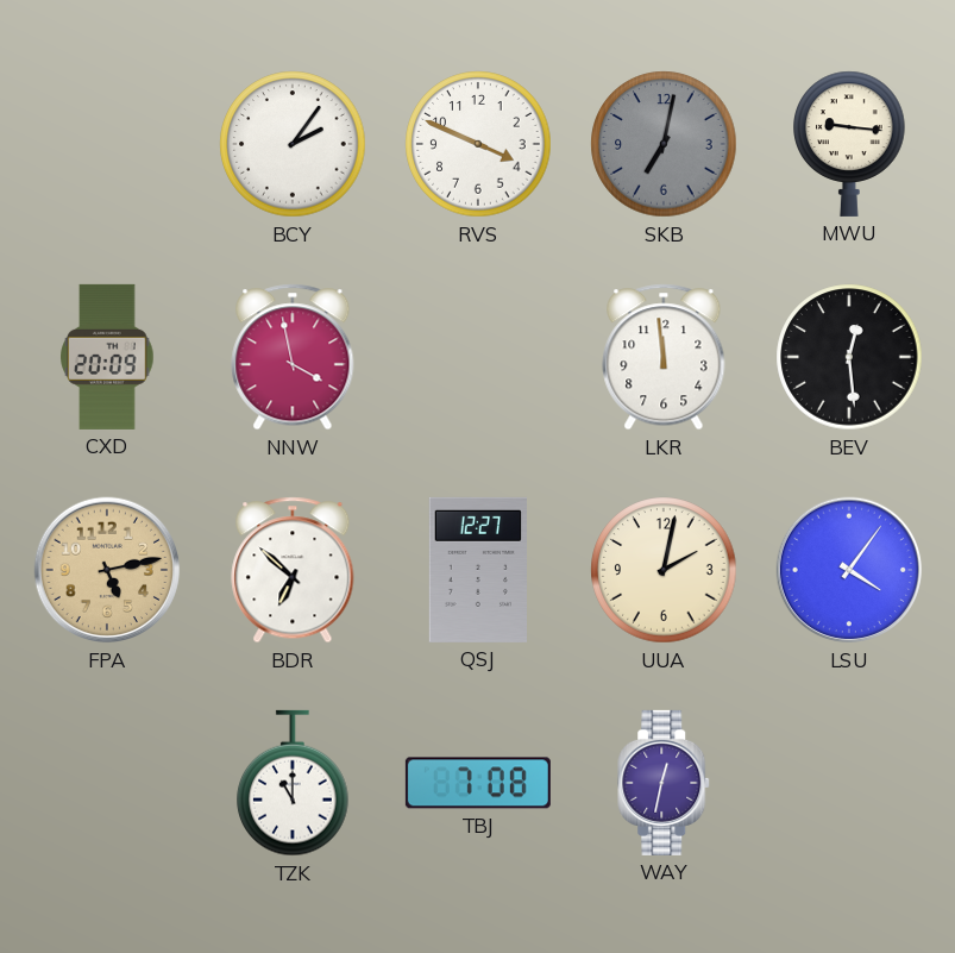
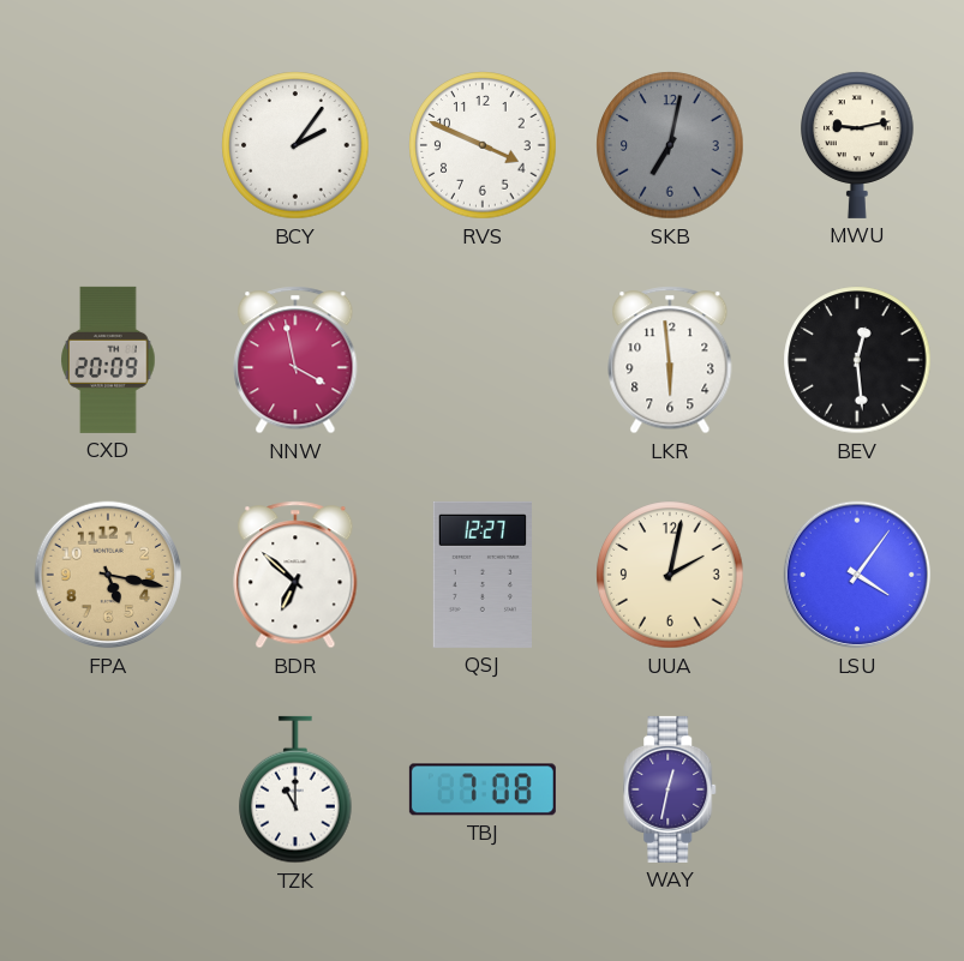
MWU: 9:16 -> 9:13 (857, 145)
LKR: 11:59 -> 5:59 (670, 360)
FPA: 5:13 -> 5:17 (108, 575)
